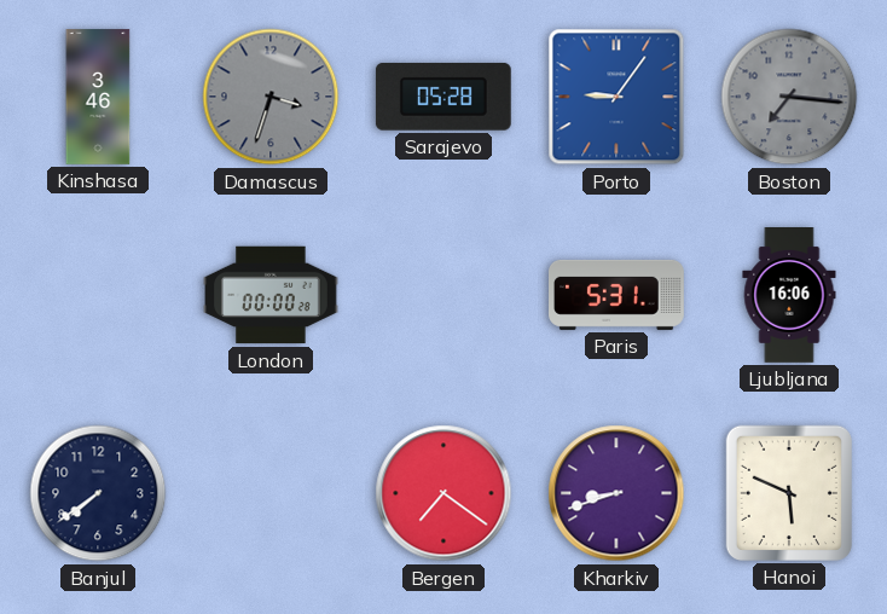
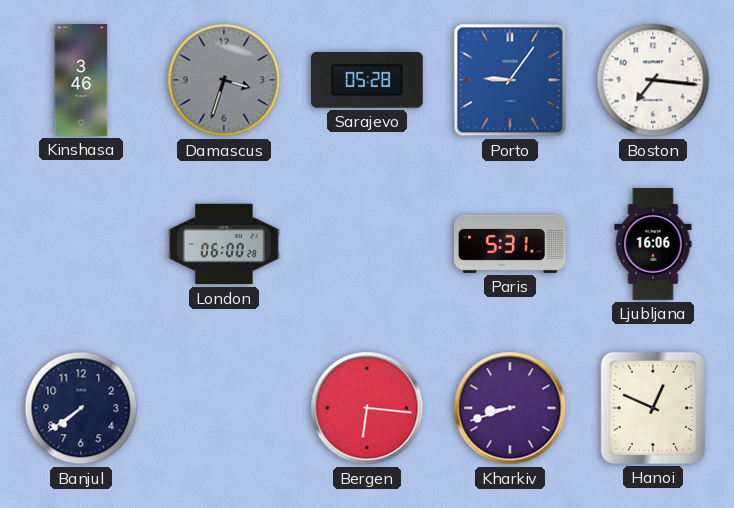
Boston dial: grey -> white (653, 80)
London: 00:00 -> 06:00 (225, 244)
Bergen: 7:21 -> 6:16 (367, 408)
Hanoi: 5:49 -> 12:49 (653, 408)
